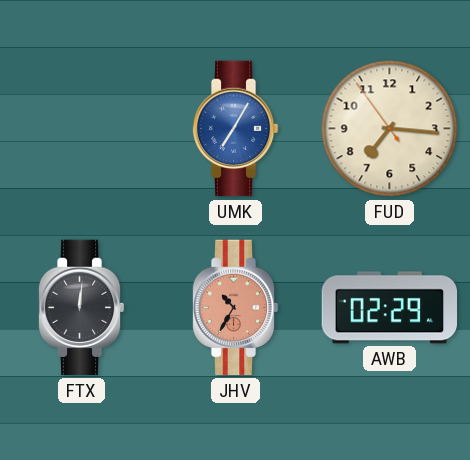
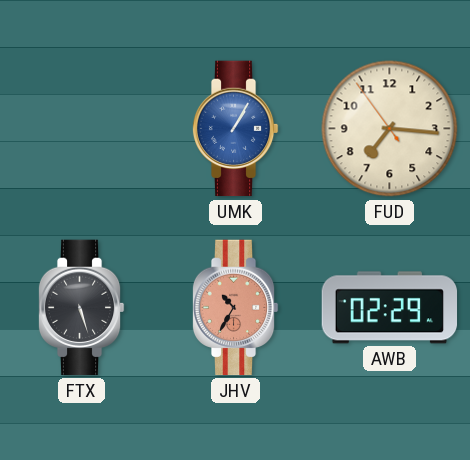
UMK: 7:05 -> 1:05 (235, 129)
FTX: 12:01 -> 5:27 (81, 308)
